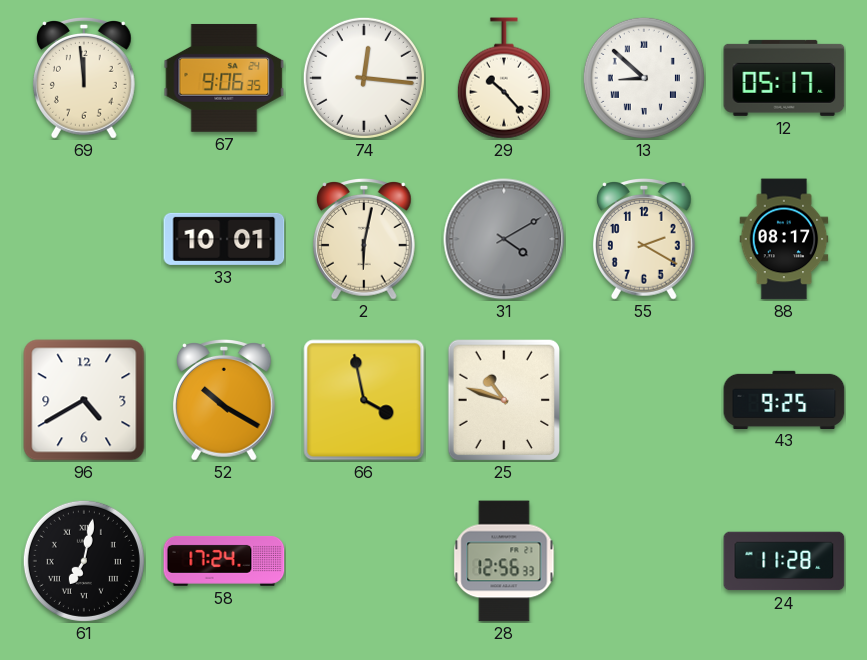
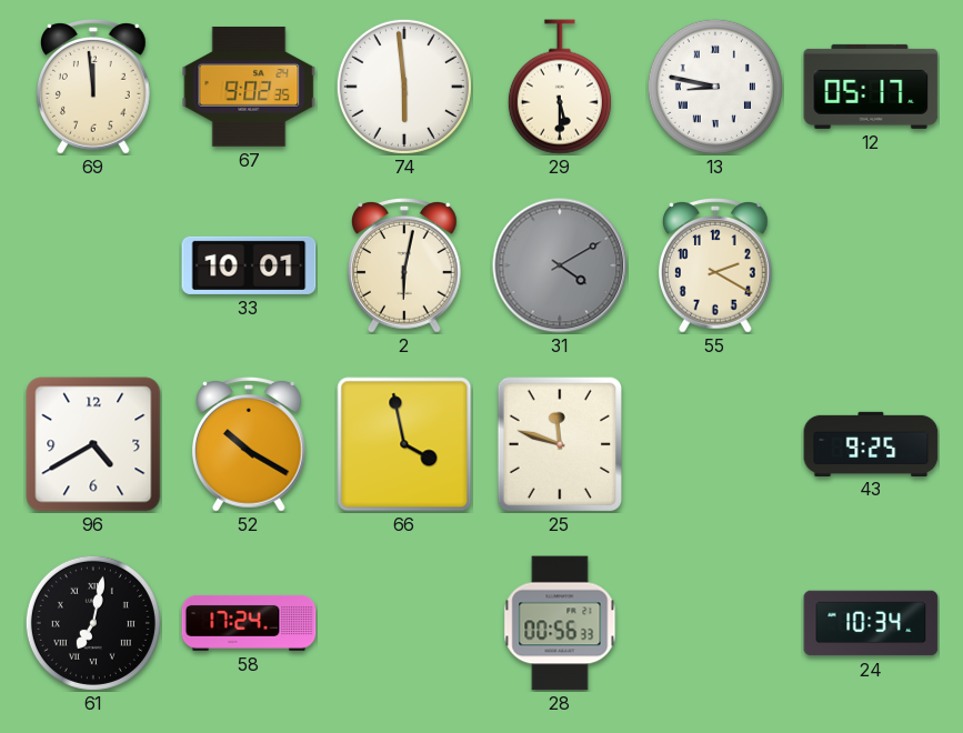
67: 9:06 -> 9:02 (249, 87)
74: 12:16 -> 5:59 (404, 87)
29: 10:23 -> 5:30 (560, 87)
13: 8:52 -> 8:47 (715, 87)
88: 08:17 -> none (784, 239)
25: 10:48 -> 11:48 (560, 444)
28: 12:56 -> 00:56 (560, 623)
24: 11:28 -> 10:34 (871, 623)
